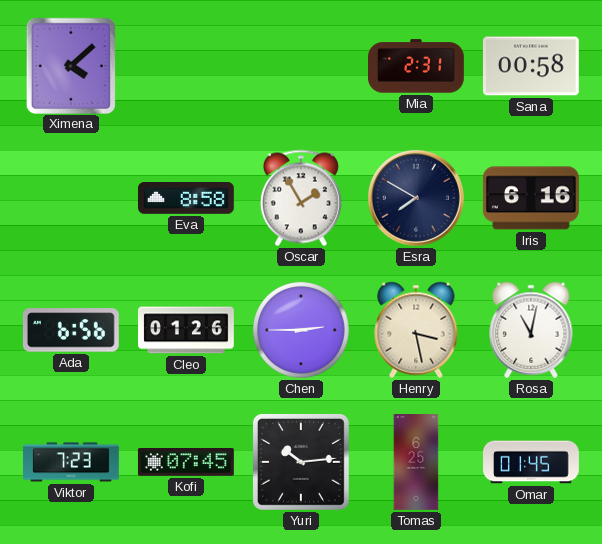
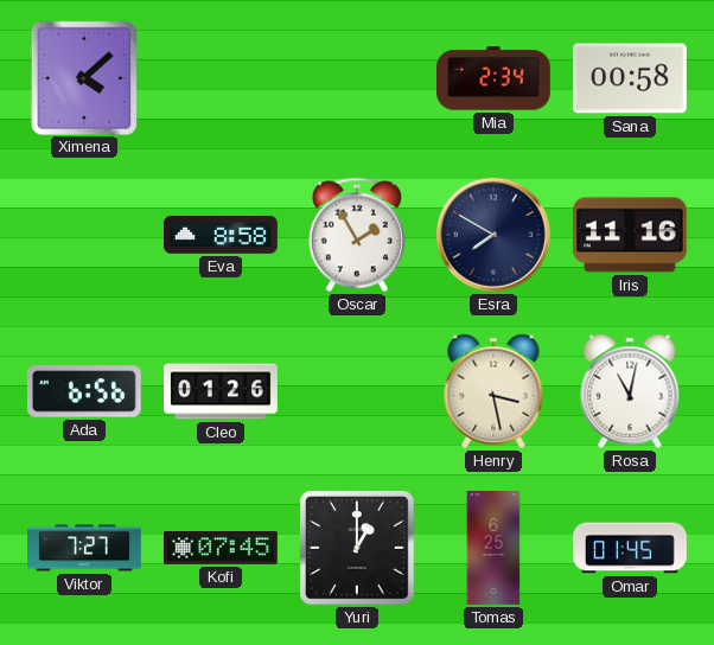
Mia: 2:31 -> 2:34 (495, 78)
Iris: 6:16 -> 11:16 (630, 235)
Chen: 2:45 -> none (302, 331)
Viktor: 7:23 -> 7:27 (85, 548)
Yuri: 10:14 -> 1:00 (357, 548)
